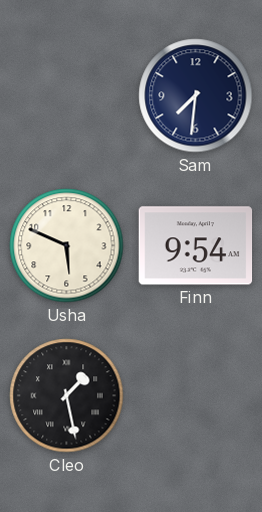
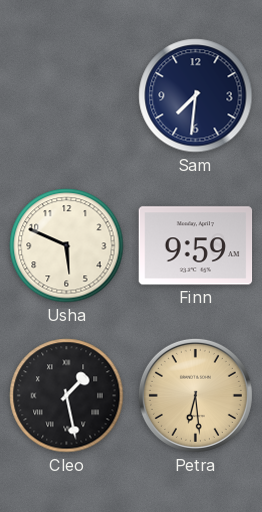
Finn: 9:54 -> 9:59 (196, 246)
Petra: none -> 6:29 (195, 395)
